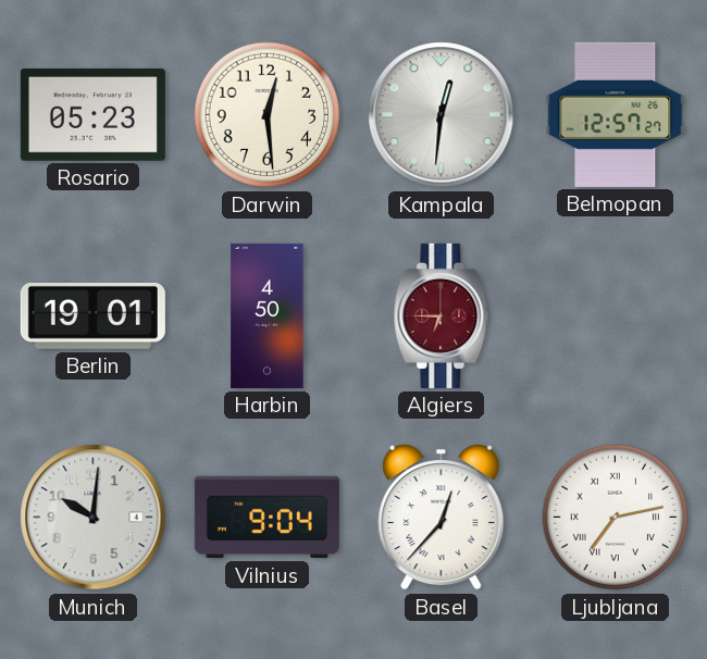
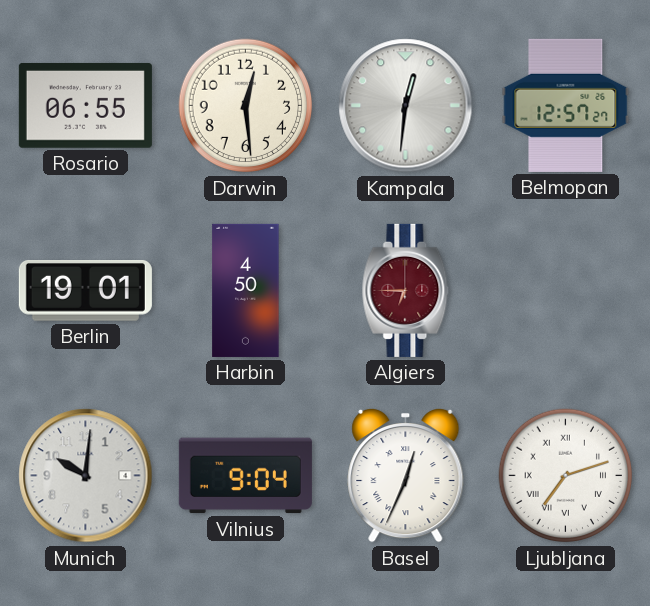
Rosario: 05:23 -> 06:55 (85, 105)
Basel: 12:37 -> 12:34 (406, 475)
Ljubljana: 7:13 -> 7:12 (566, 476)
